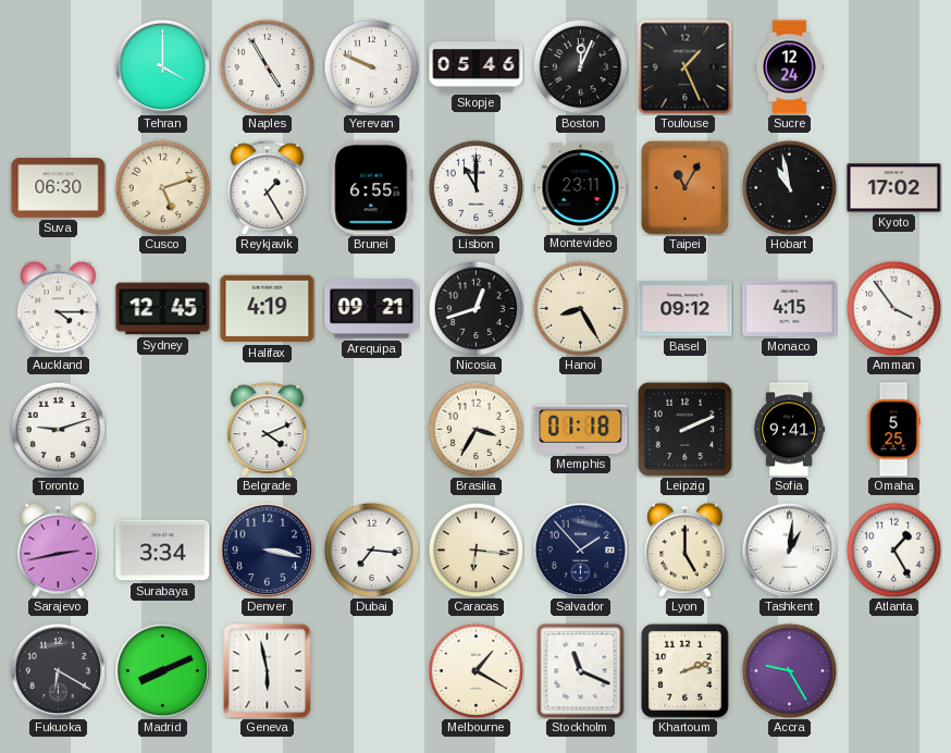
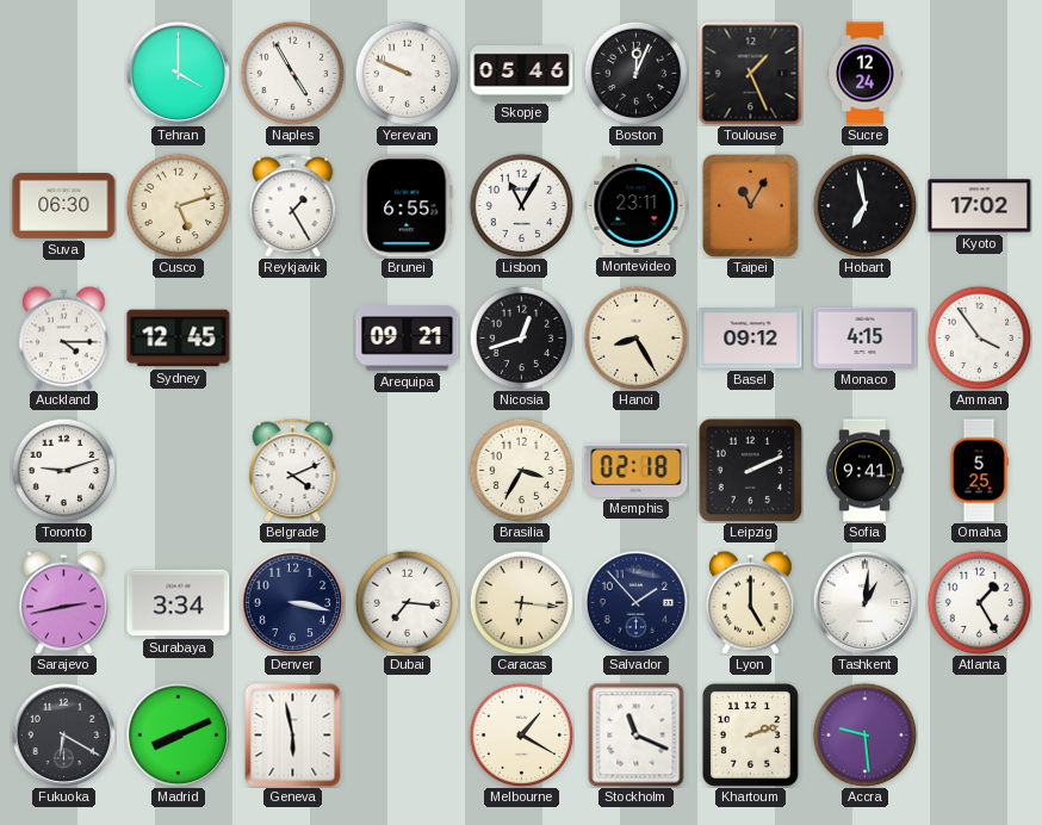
Lisbon: 11:00 -> 11:05 (521, 205)
Hobart: 10:58 -> 6:58 (864, 205)
Halifax: 4:19 -> none (268, 309)
Memphis: 01:18 -> 02:18 (637, 470)
Accra: 9:25 -> 9:29 (864, 734)
